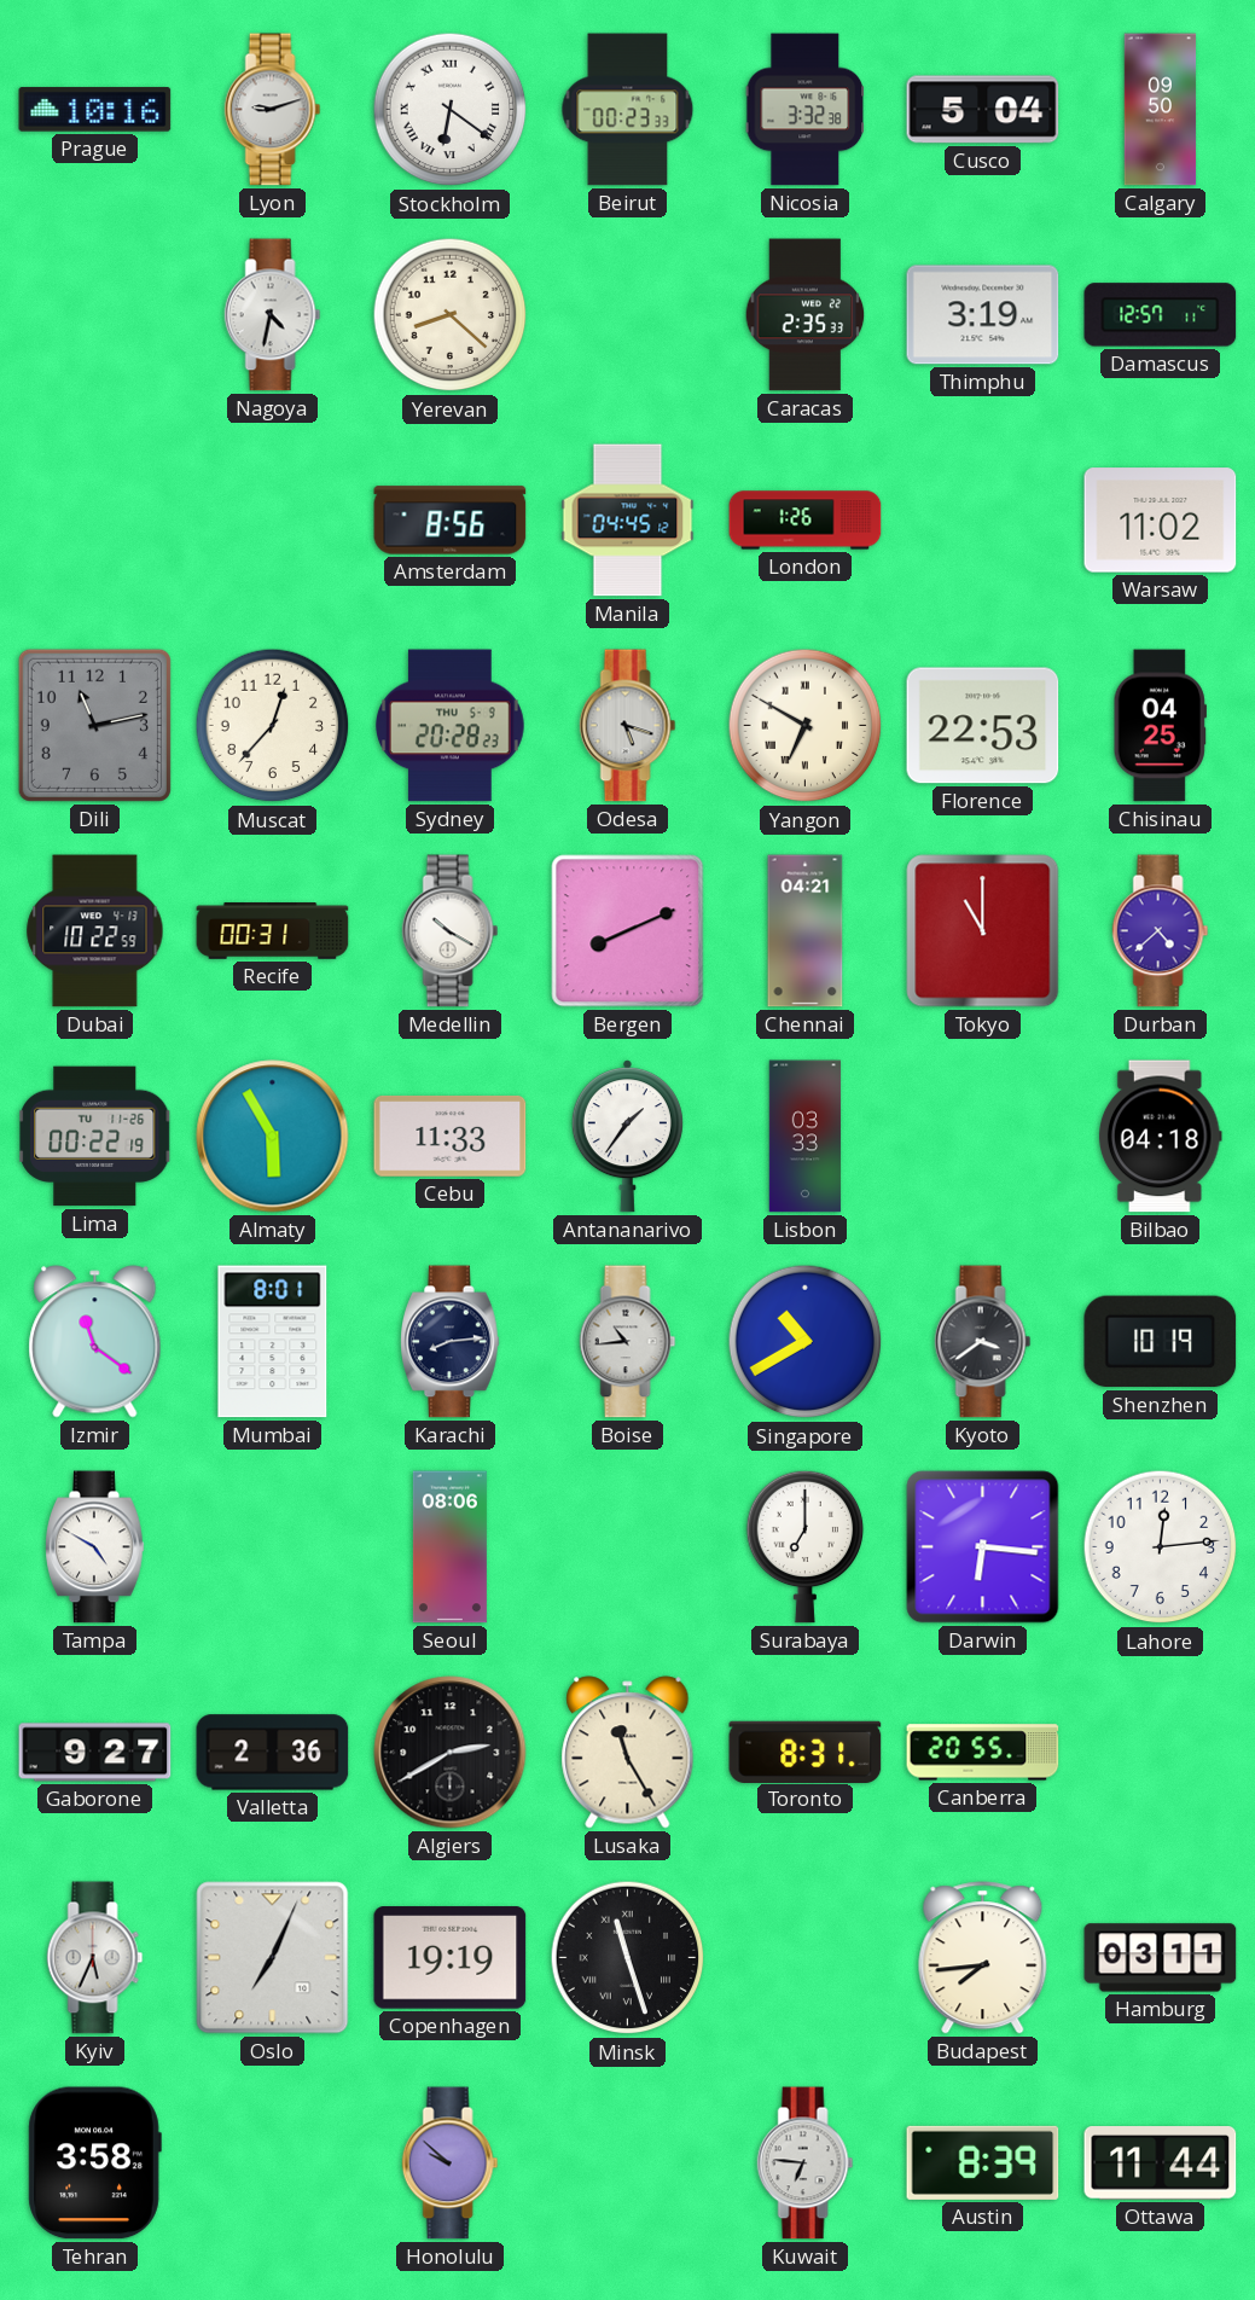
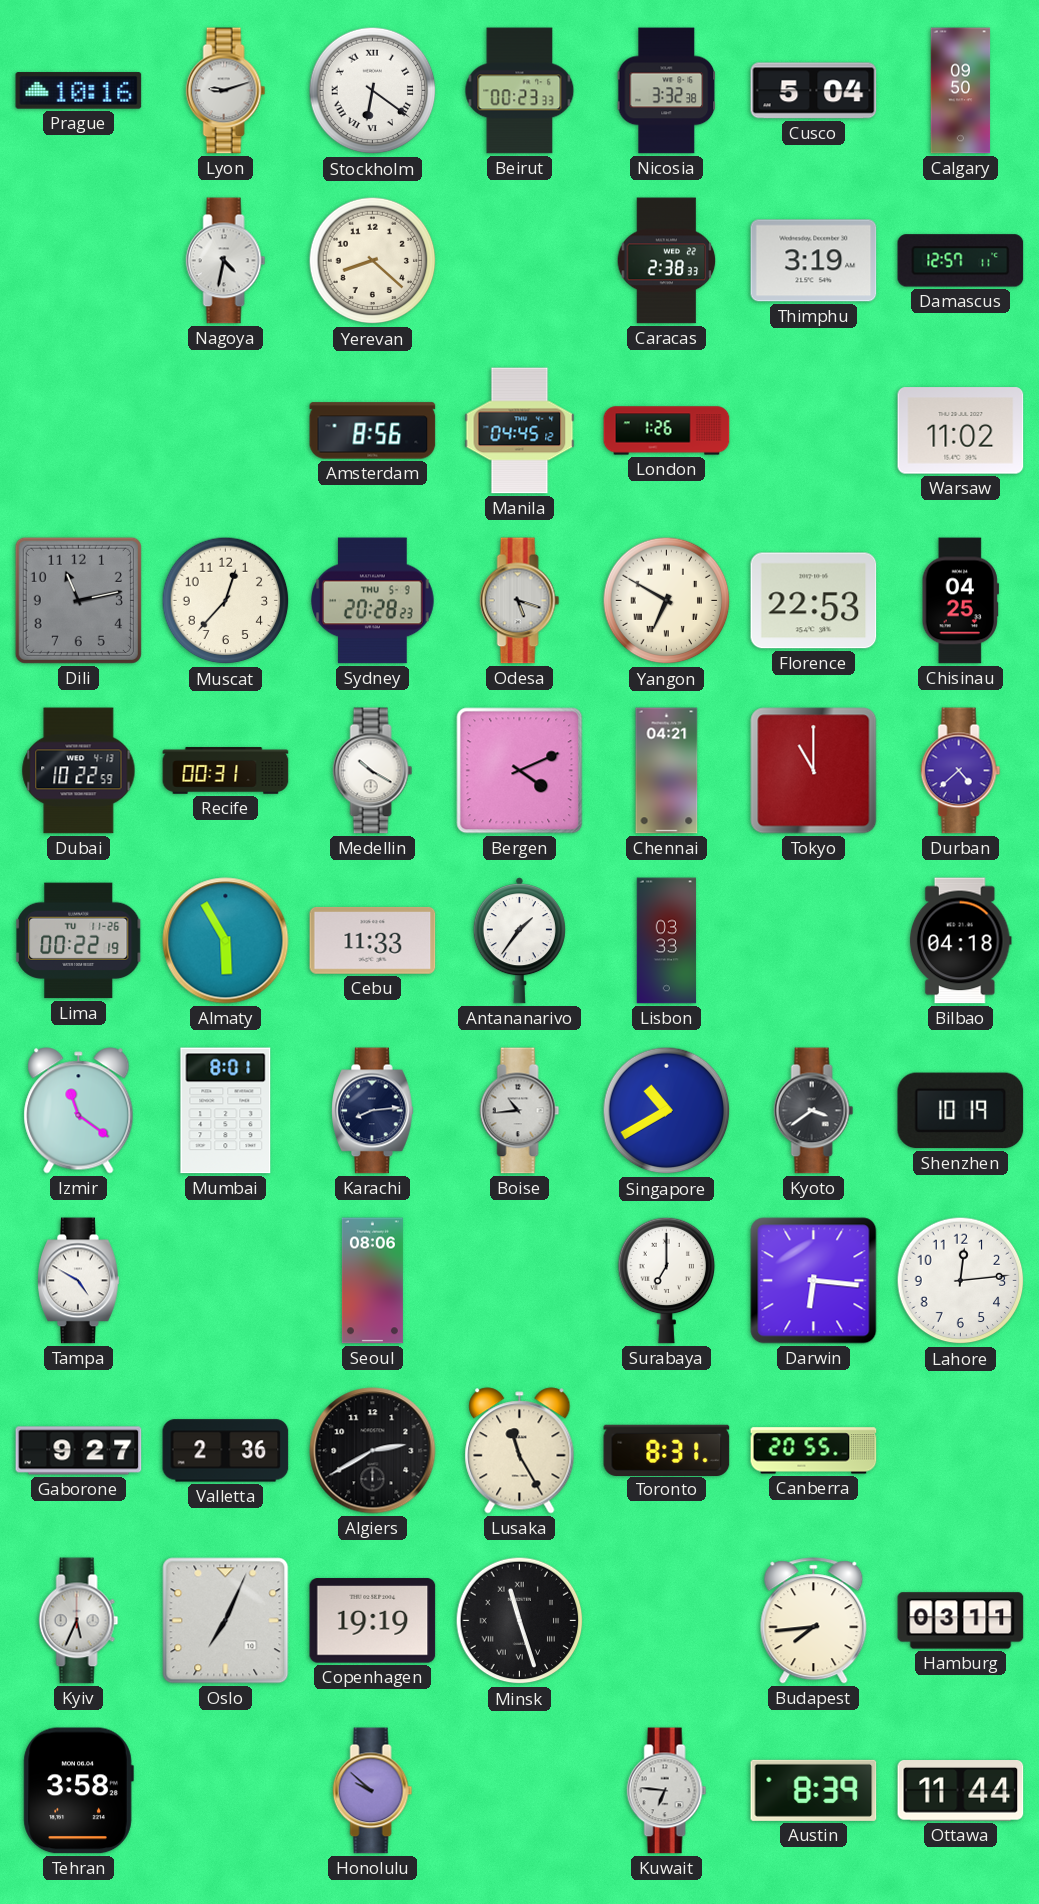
Caracas: 2:35 -> 2:38 (667, 261)
Bergen: 8:11 -> 4:11 (520, 771)
